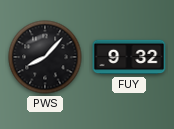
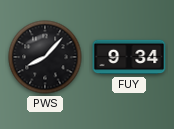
FUY: 9:32 -> 9:34 (129, 57)
